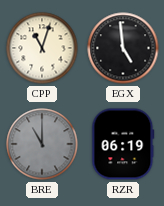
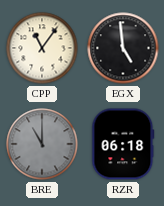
CPP: 11:03 -> 11:06 (42, 48)
RZR: 06:19 -> 06:18 (123, 144)
